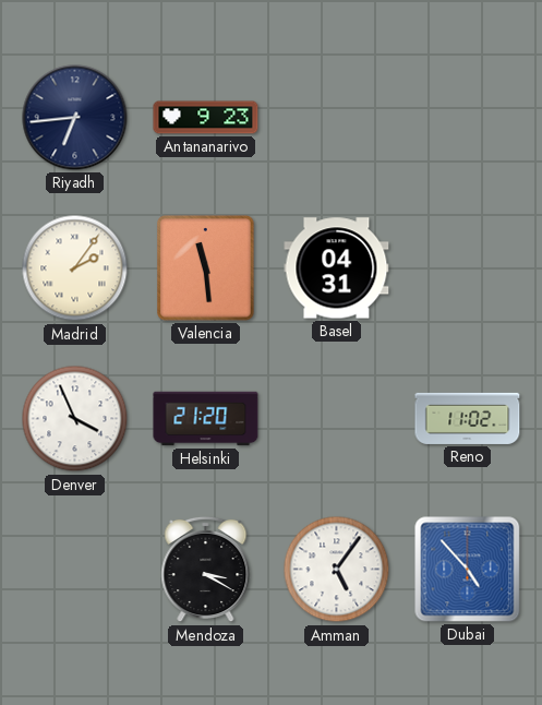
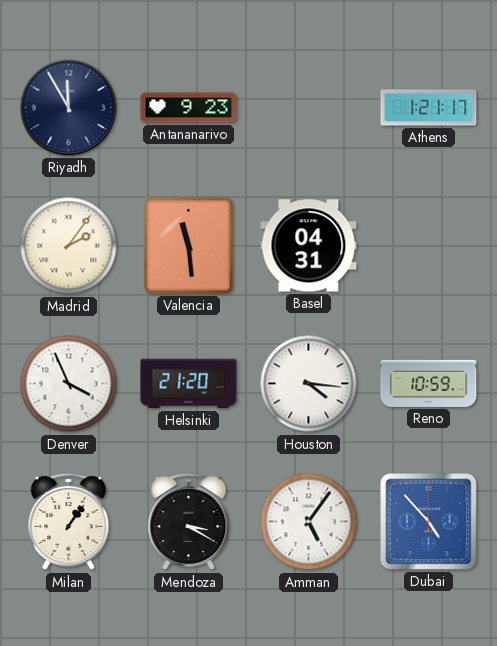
Riyadh: 6:44 -> 11:55 (69, 108)
Athens: none -> 1:21 (429, 108)
Houston: none -> 4:16 (309, 384)
Reno: 11:02 -> 10:59 (429, 383)
Milan: none -> 1:06 (69, 522)
